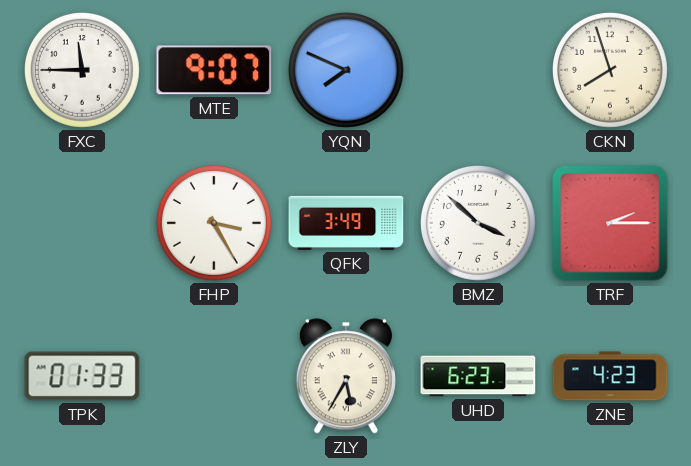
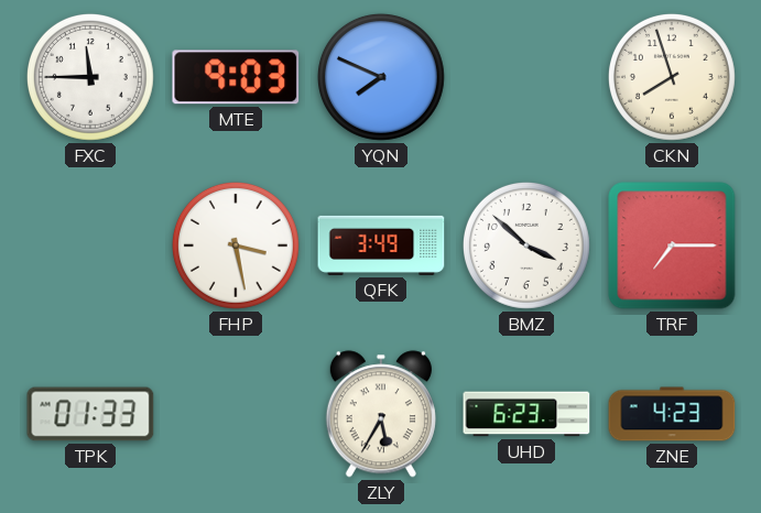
MTE: 9:07 -> 9:03 (236, 77)
FHP: 3:25 -> 3:28 (236, 245)
TRF: 2:15 -> 7:15 (672, 245)
